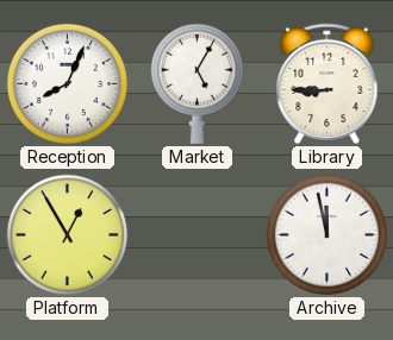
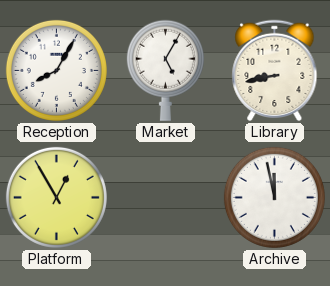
Reception: 8:04 -> 8:05 (56, 70)
Library: 8:45 -> 8:43 (275, 71)
